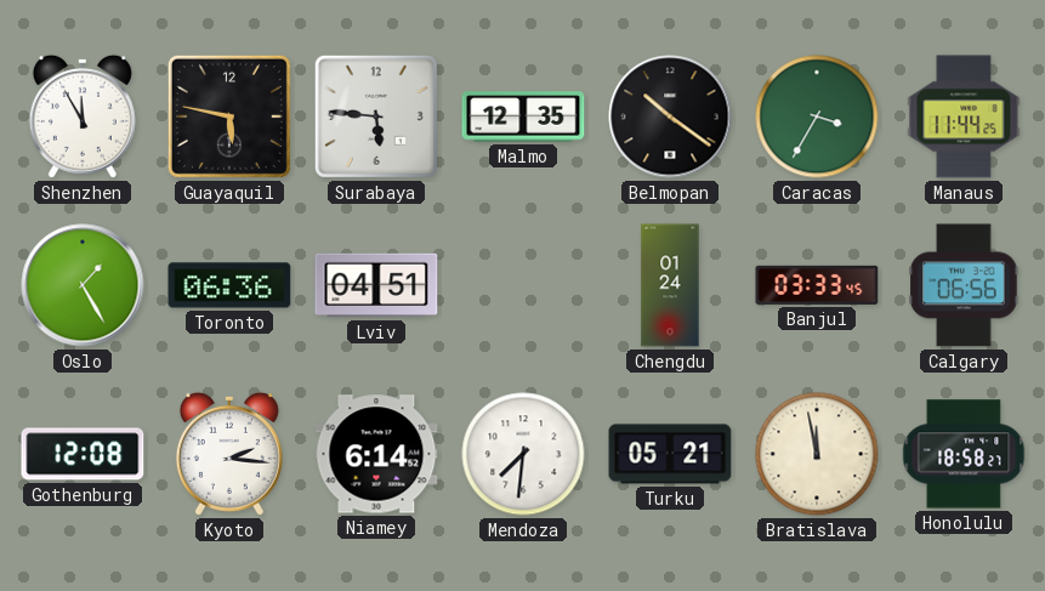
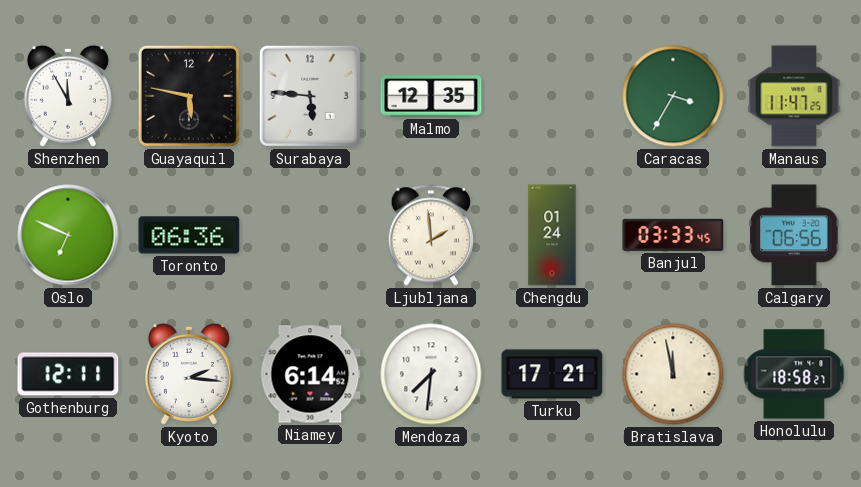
Belmopan: 10:21 -> none (670, 117)
Manaus: 11:44 -> 11:47 (794, 96)
Oslo: 1:25 -> 6:49 (68, 235)
Lviv: 04:51 -> none (376, 285)
Ljubljana: none -> 1:59 (430, 235)
Gothenburg: 12:08 -> 12:11 (68, 374)
Turku: 05:21 -> 17:21 (552, 374)
